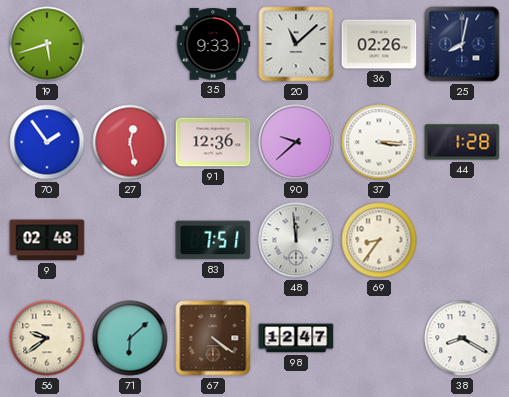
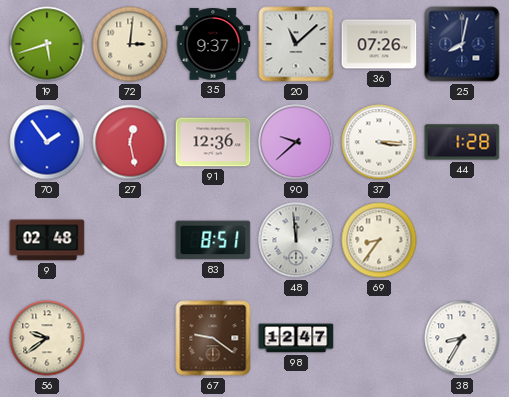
72: none -> 3:01 (130, 44)
35: 9:33 -> 9:37 (213, 44)
36: 02:26 -> 07:26 (379, 44)
83: 7:51 -> 8:51 (213, 240)
71: 6:08 -> none (130, 338)
67: 4:21 -> 9:21 (213, 338)
38: 8:20 -> 8:35 (462, 338)
